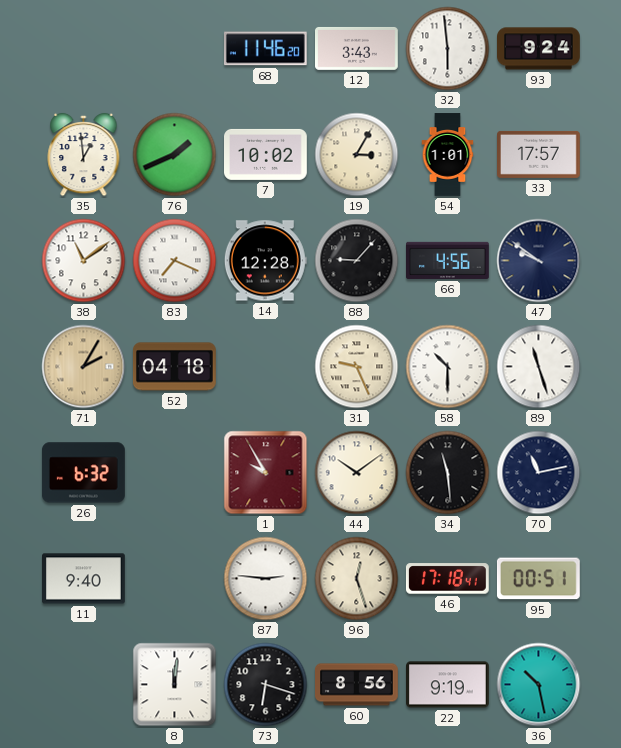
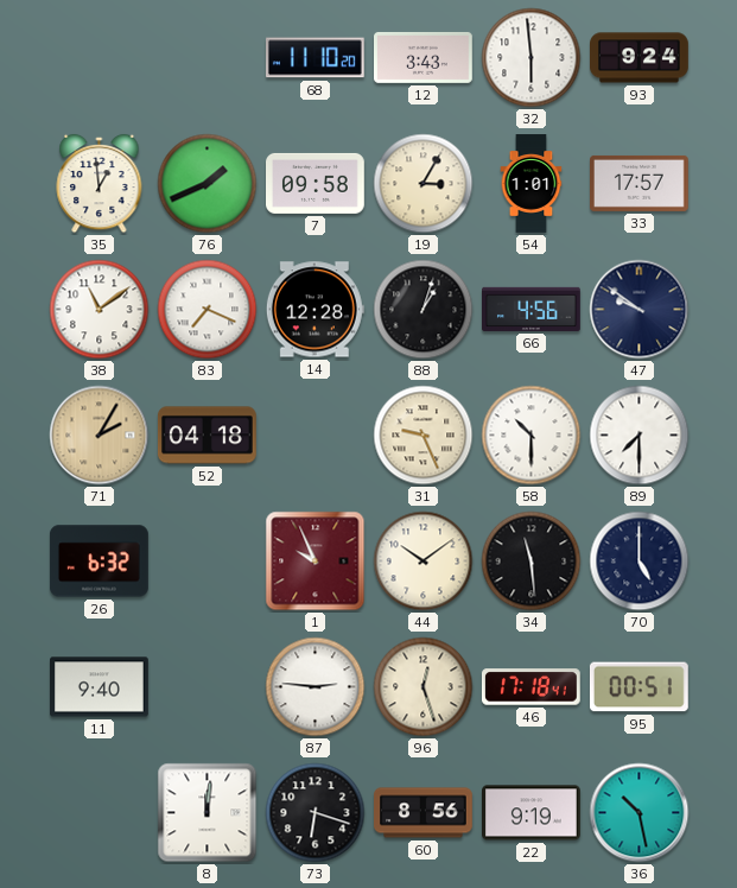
68: 11:46 -> 11:10 (315, 58)
7: 10:02 -> 09:58 (316, 183)
88: 9:07 -> 1:03 (424, 310)
89: 11:27 -> 7:30 (640, 436)
1: 9:55 -> 9:56 (316, 562)
70: 11:13 -> 5:00 (640, 562)
